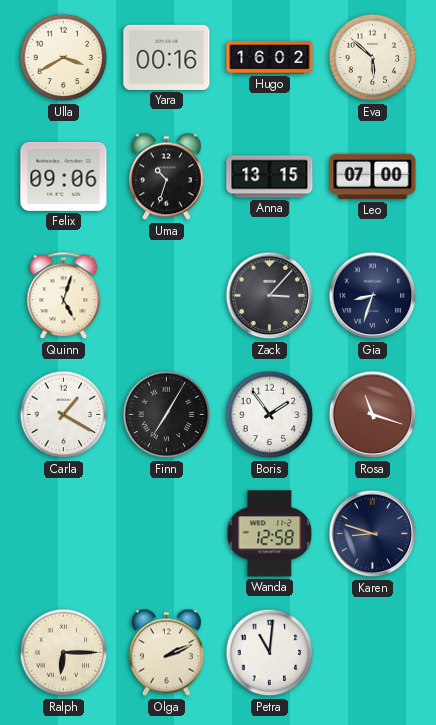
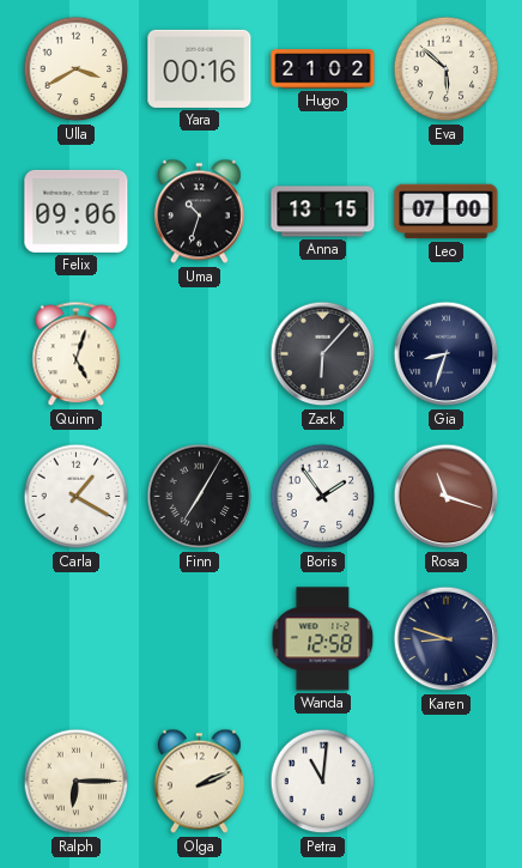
Hugo: 16:02 -> 21:02 (323, 69)
Zack: 3:07 -> 6:07 (323, 354)
